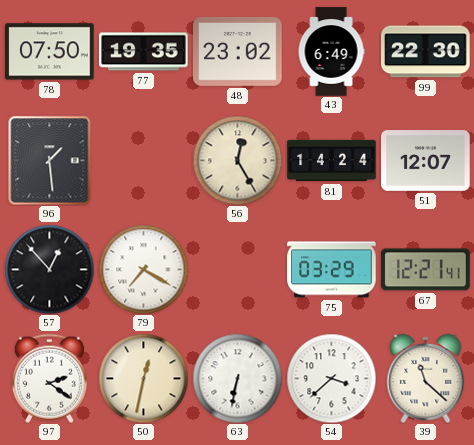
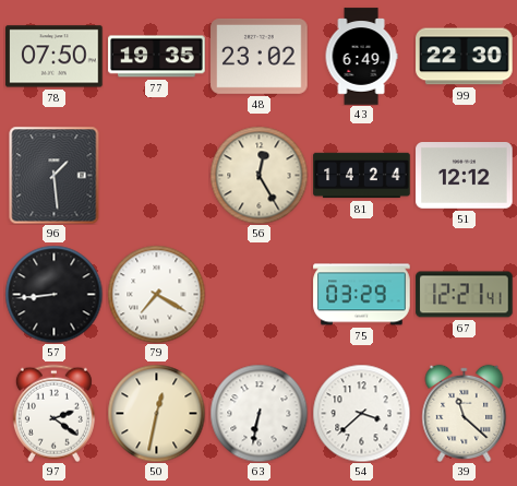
51: 12:07 -> 12:12 (465, 176)
57: 12:53 -> 8:44 (53, 294)
